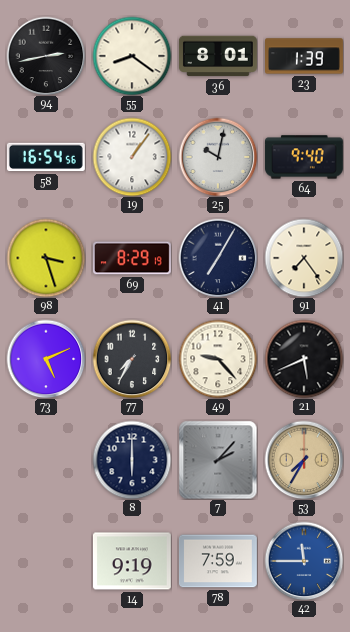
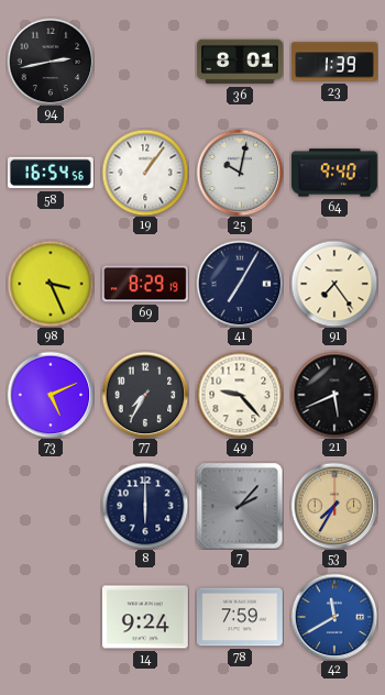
55: 8:21 -> none (132, 56)
98: 3:27 -> 3:26 (51, 284)
14: 9:19 -> 9:24 (145, 617)
42: 11:45 -> 11:40 (334, 617)
